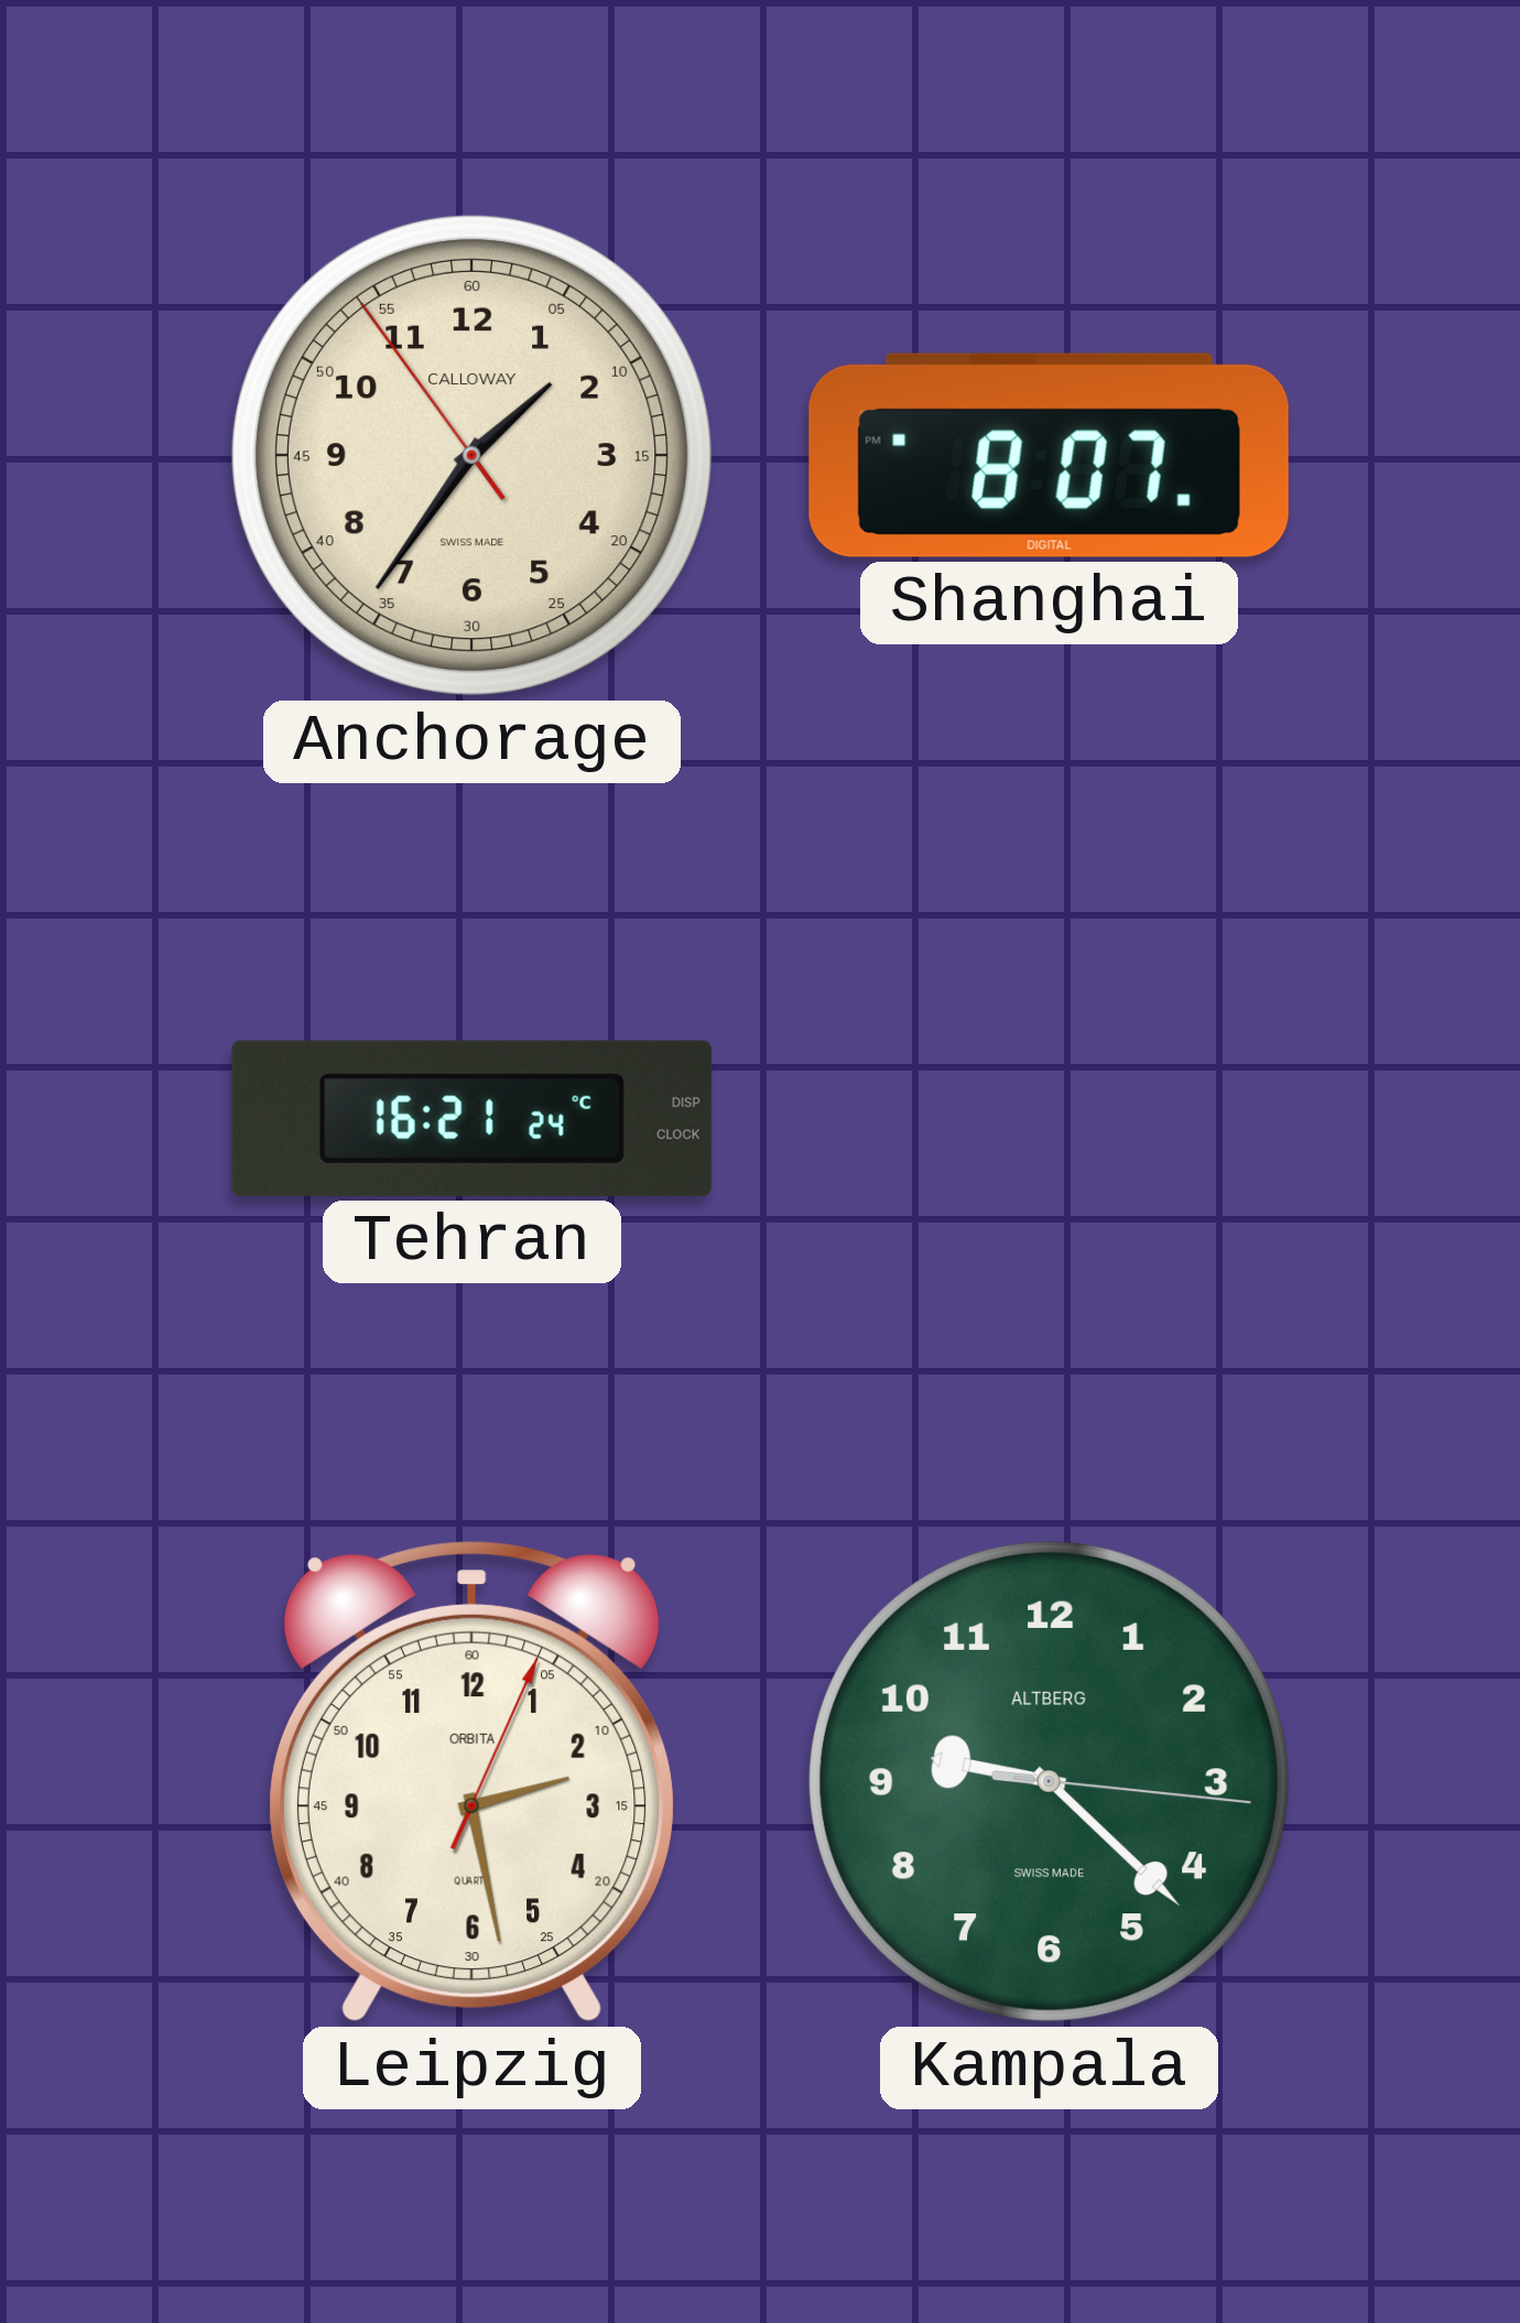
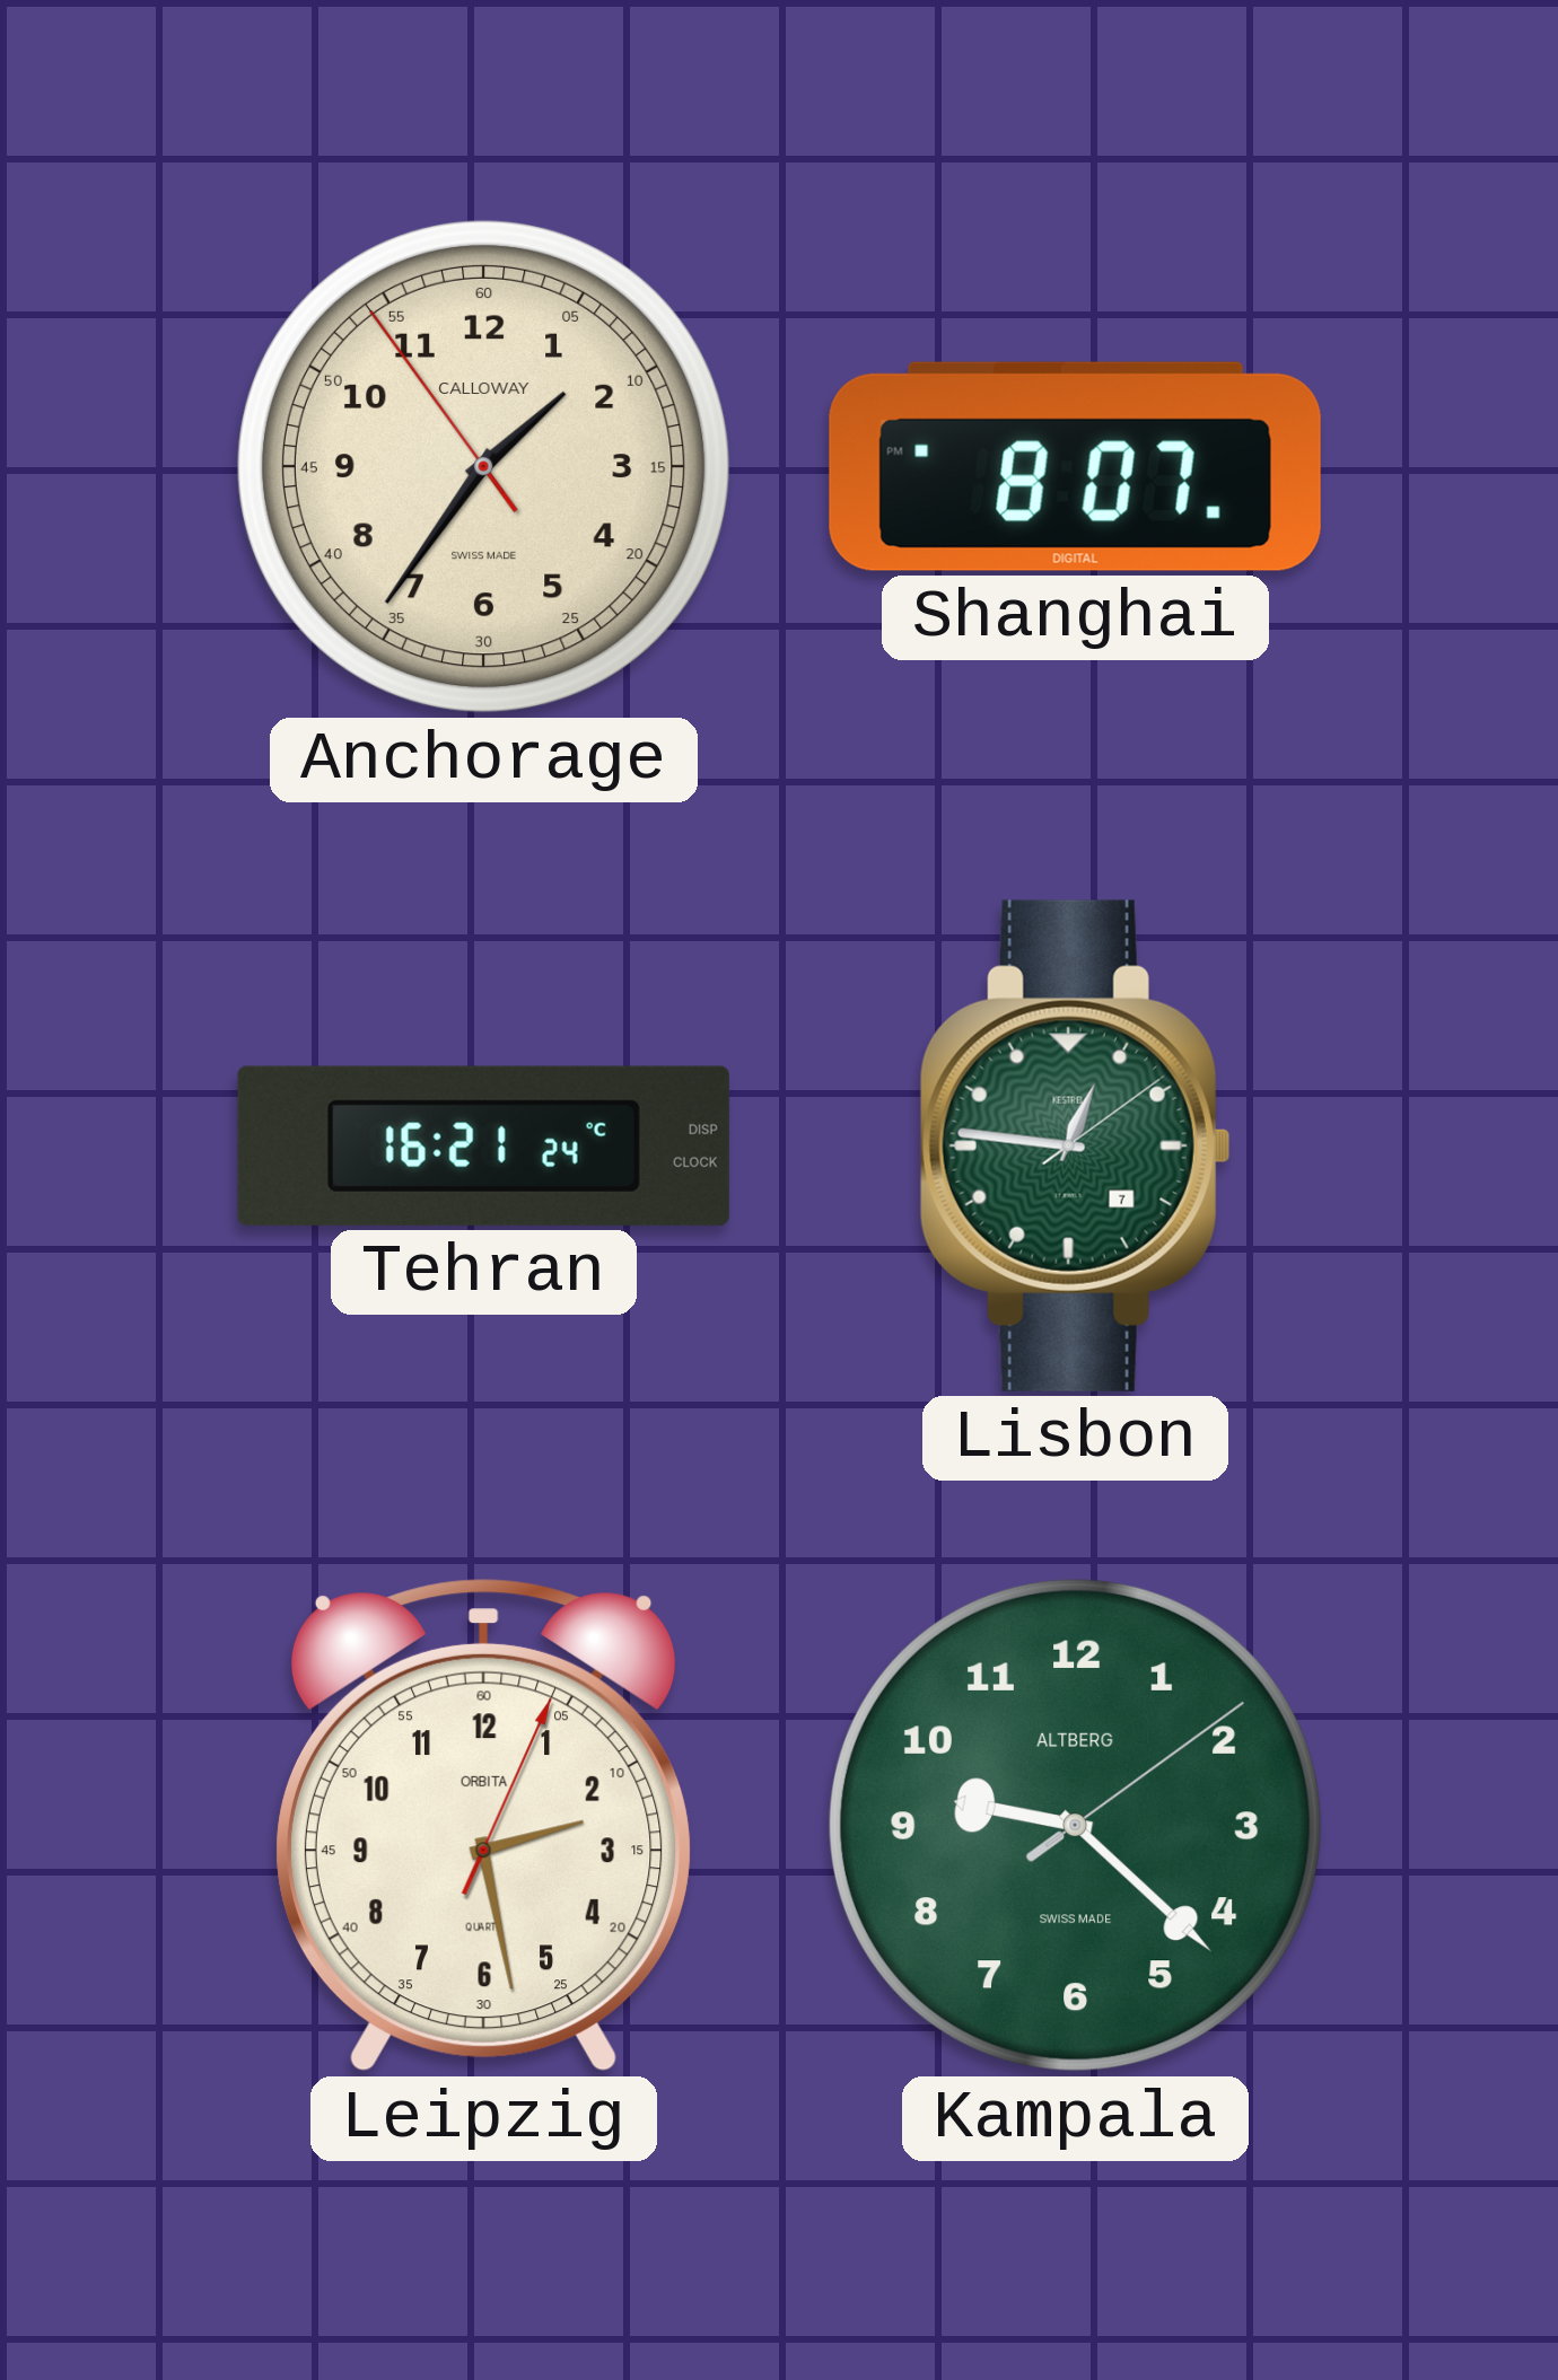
Lisbon: none -> 12:46 (1075, 1145)
Kampala: 9:22:16 -> 9:22:09 (1075, 1825)
